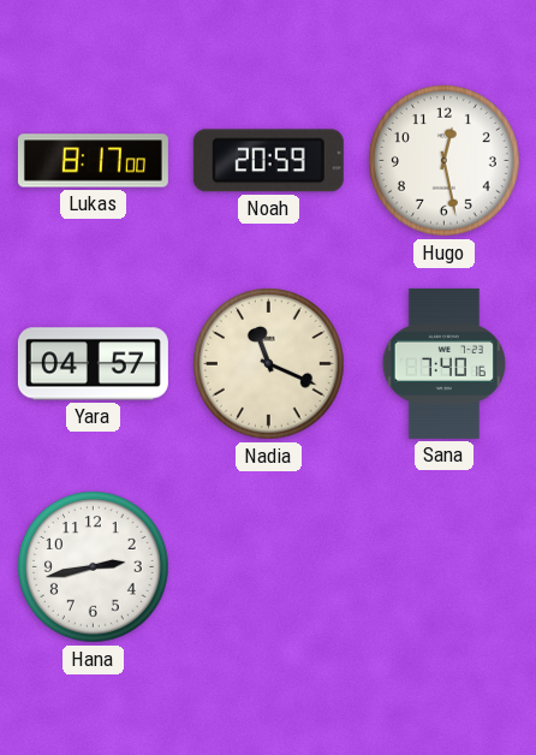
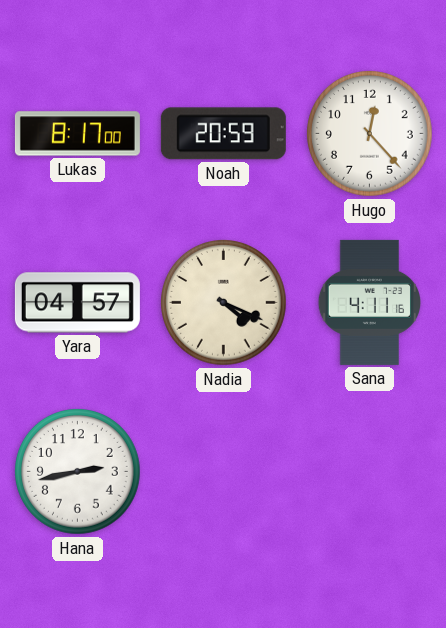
Hugo: 12:28 -> 12:23 (370, 134)
Nadia: 11:19 -> 4:19 (224, 303)
Sana: 7:40 -> 4:11 (369, 302)
